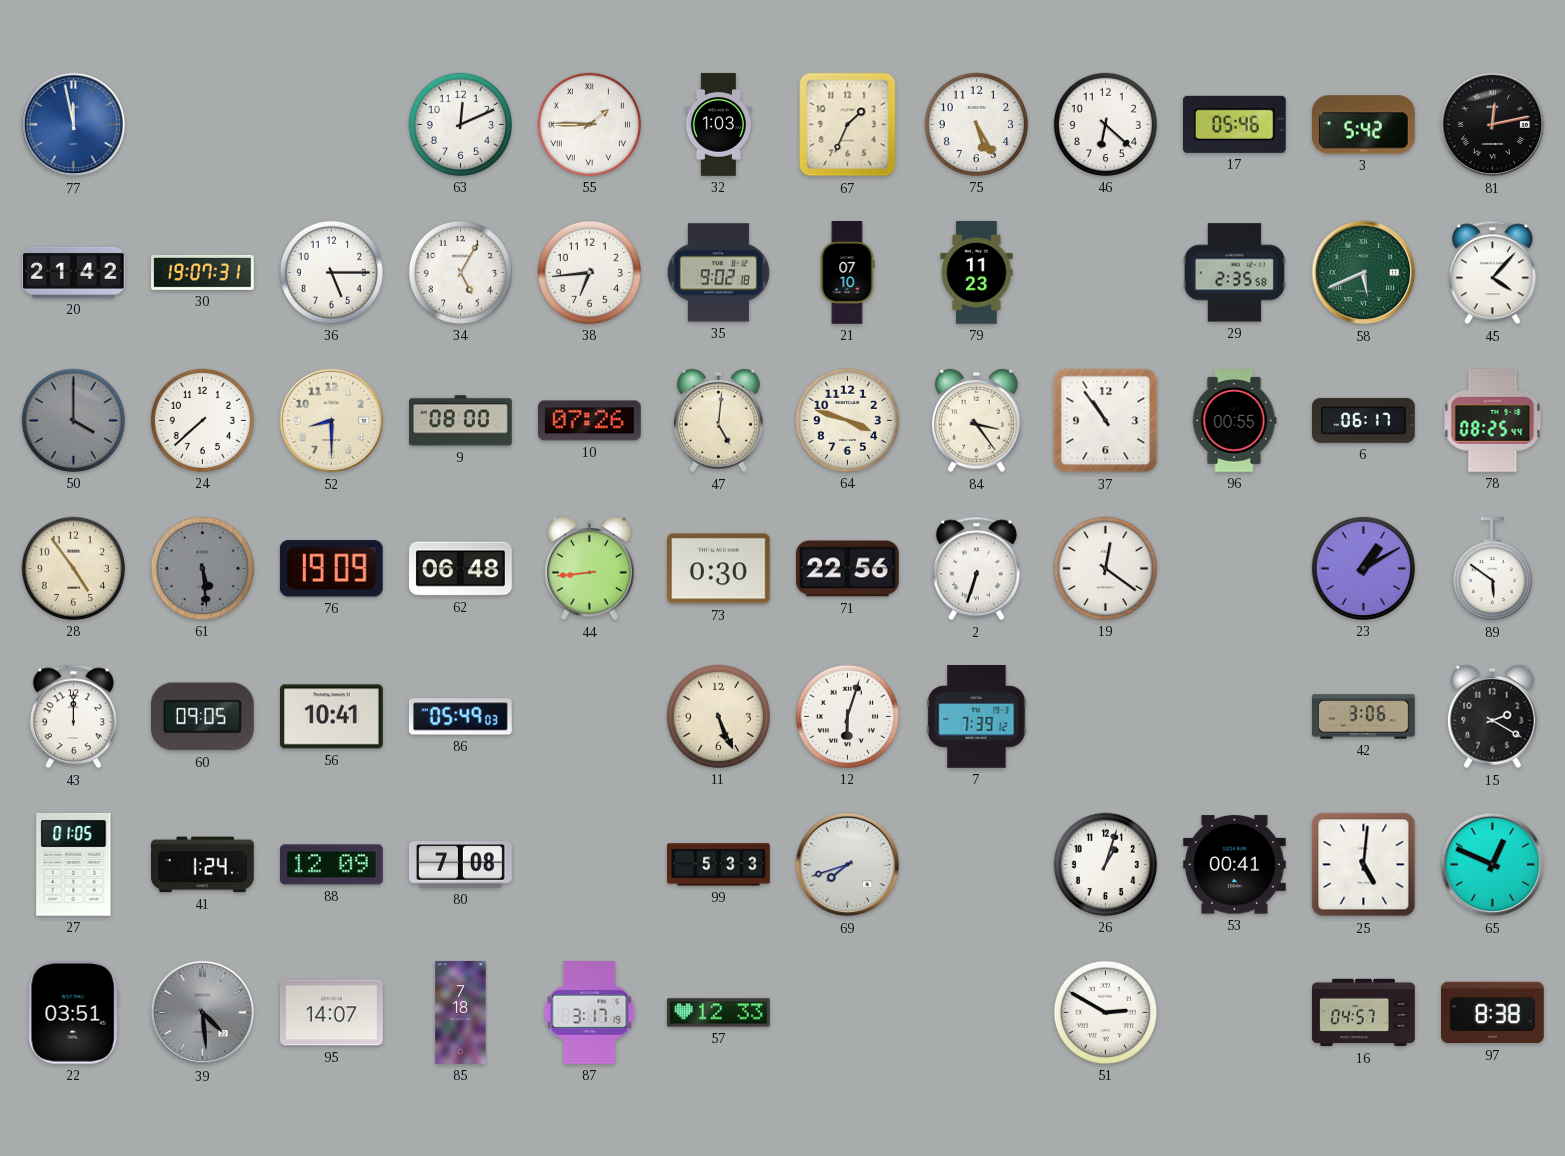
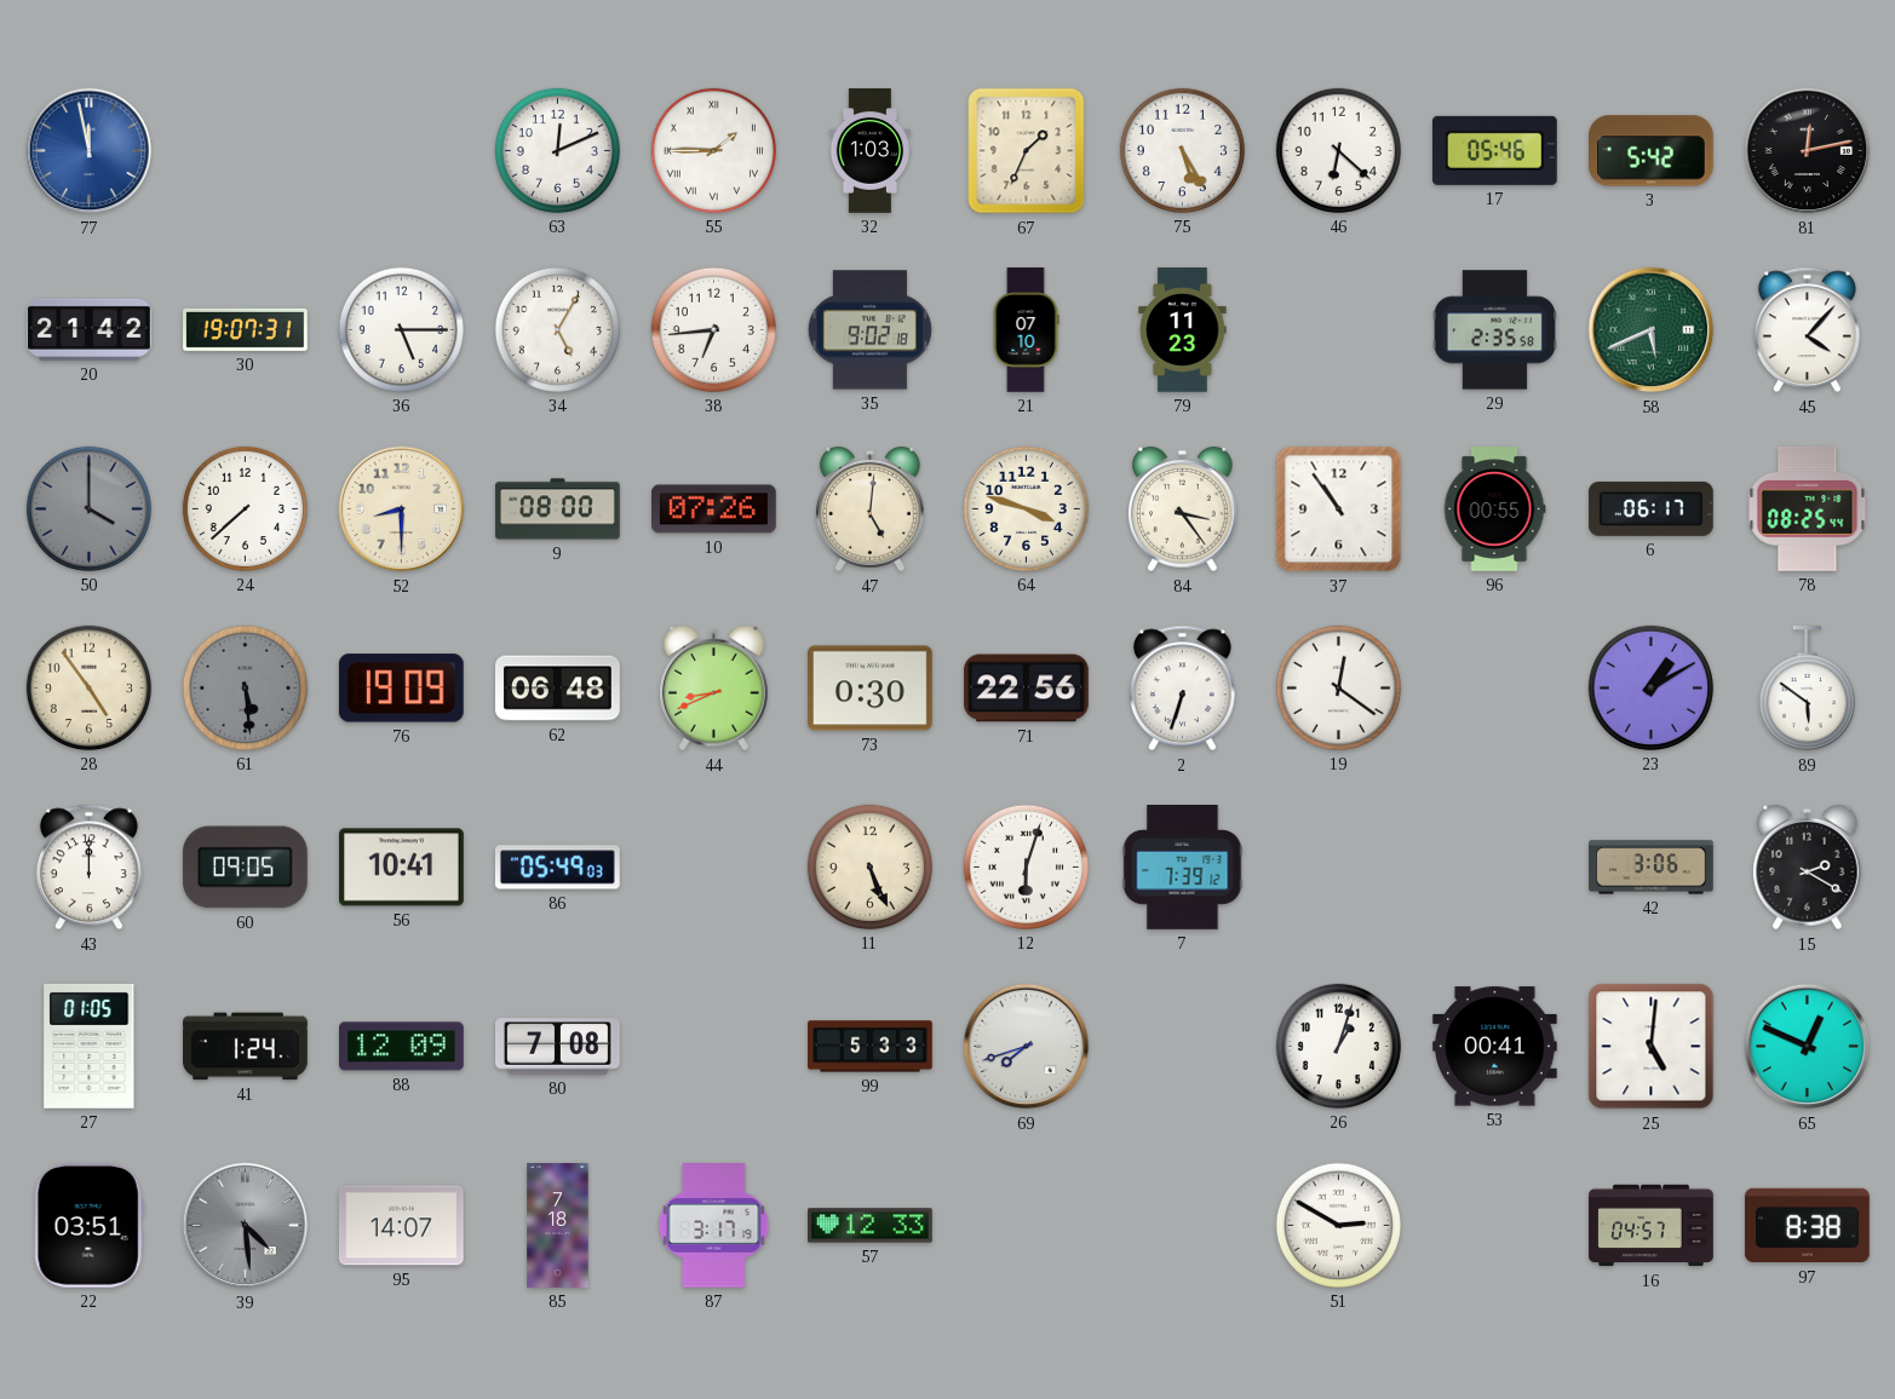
44: 8:44 -> 8:41 (714, 689)
